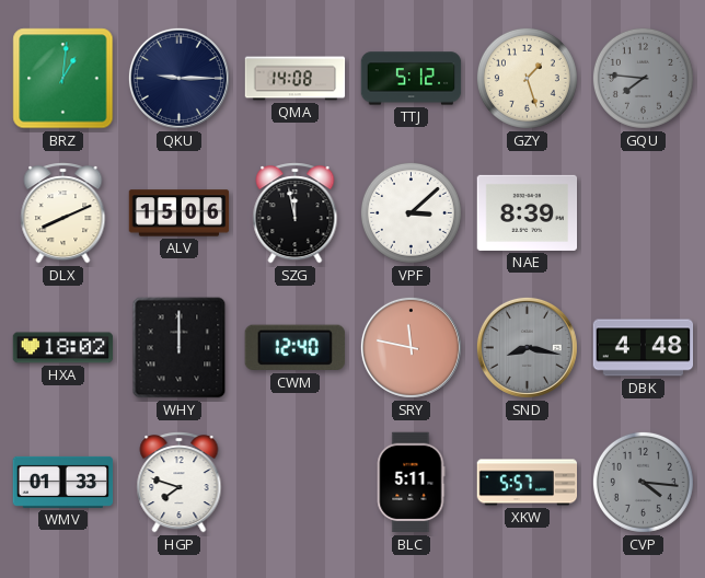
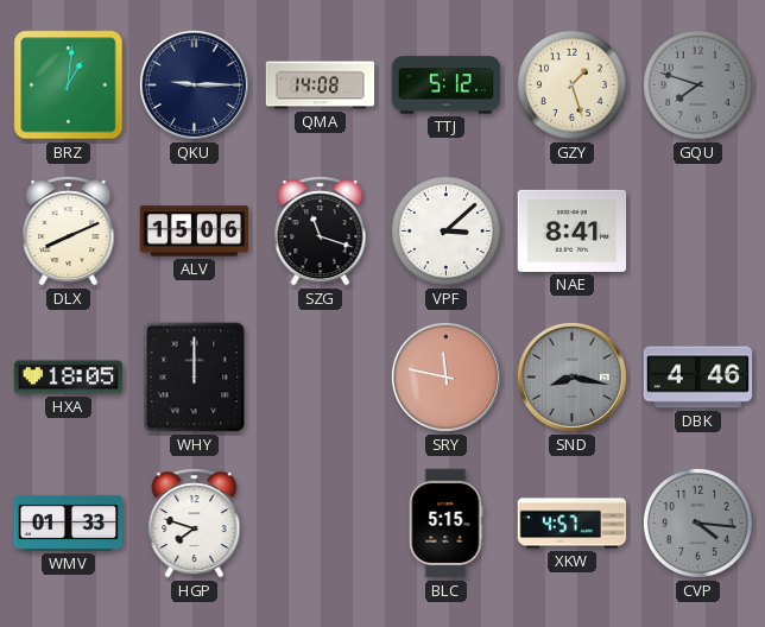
GQU: 7:46 -> 7:48 (697, 84)
SZG: 11:58 -> 11:18 (321, 232)
NAE: 8:39 -> 8:41 (573, 230)
HXA: 18:02 -> 18:05 (69, 378)
CWM: 12:40 -> none (294, 348)
DBK: 4:48 -> 4:46 (698, 378)
BLC: 5:11 -> 5:15 (445, 524)
XKW: 5:57 -> 4:57 (573, 524)
